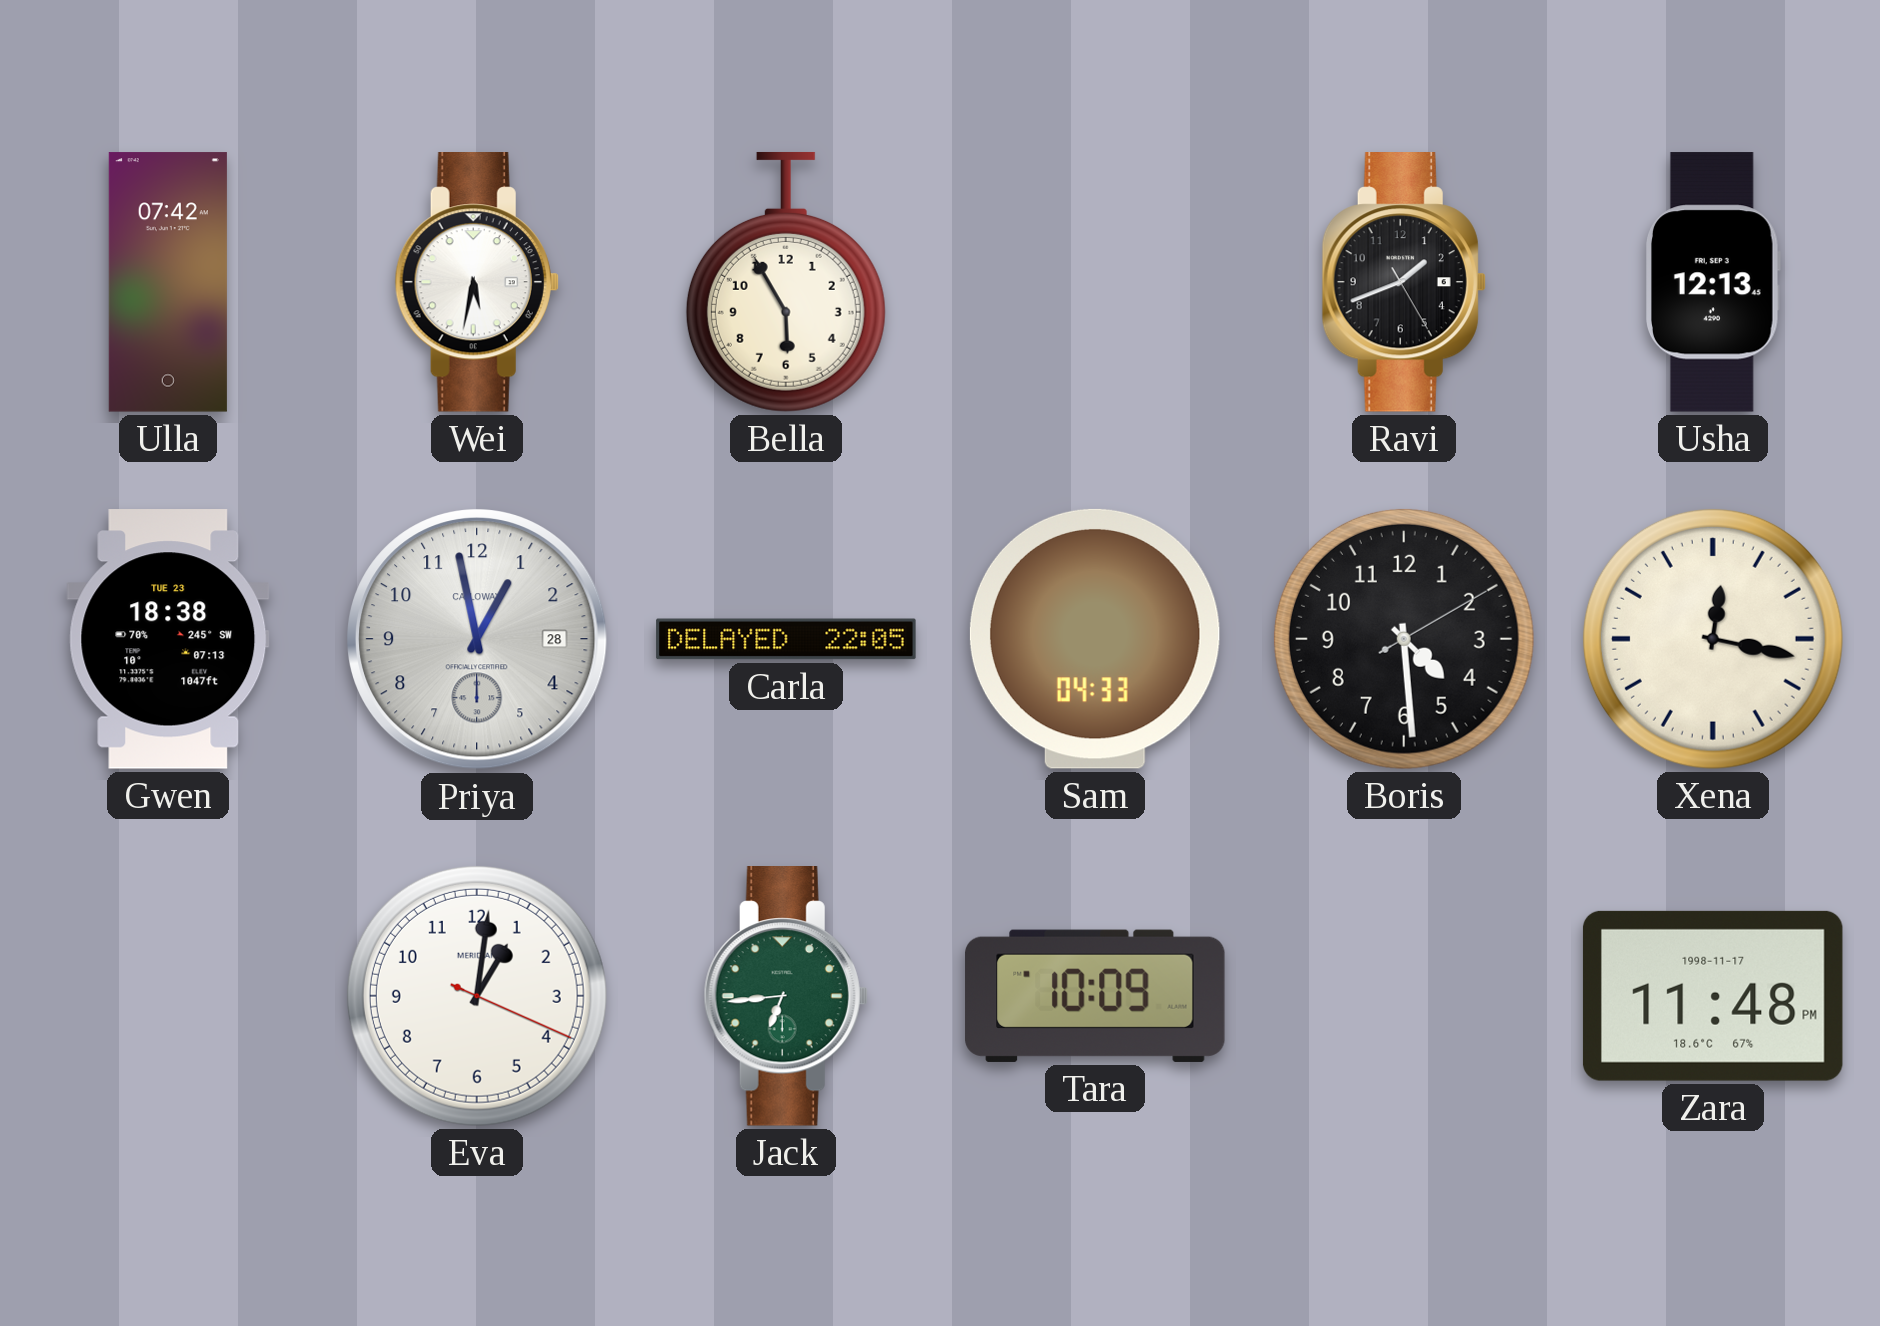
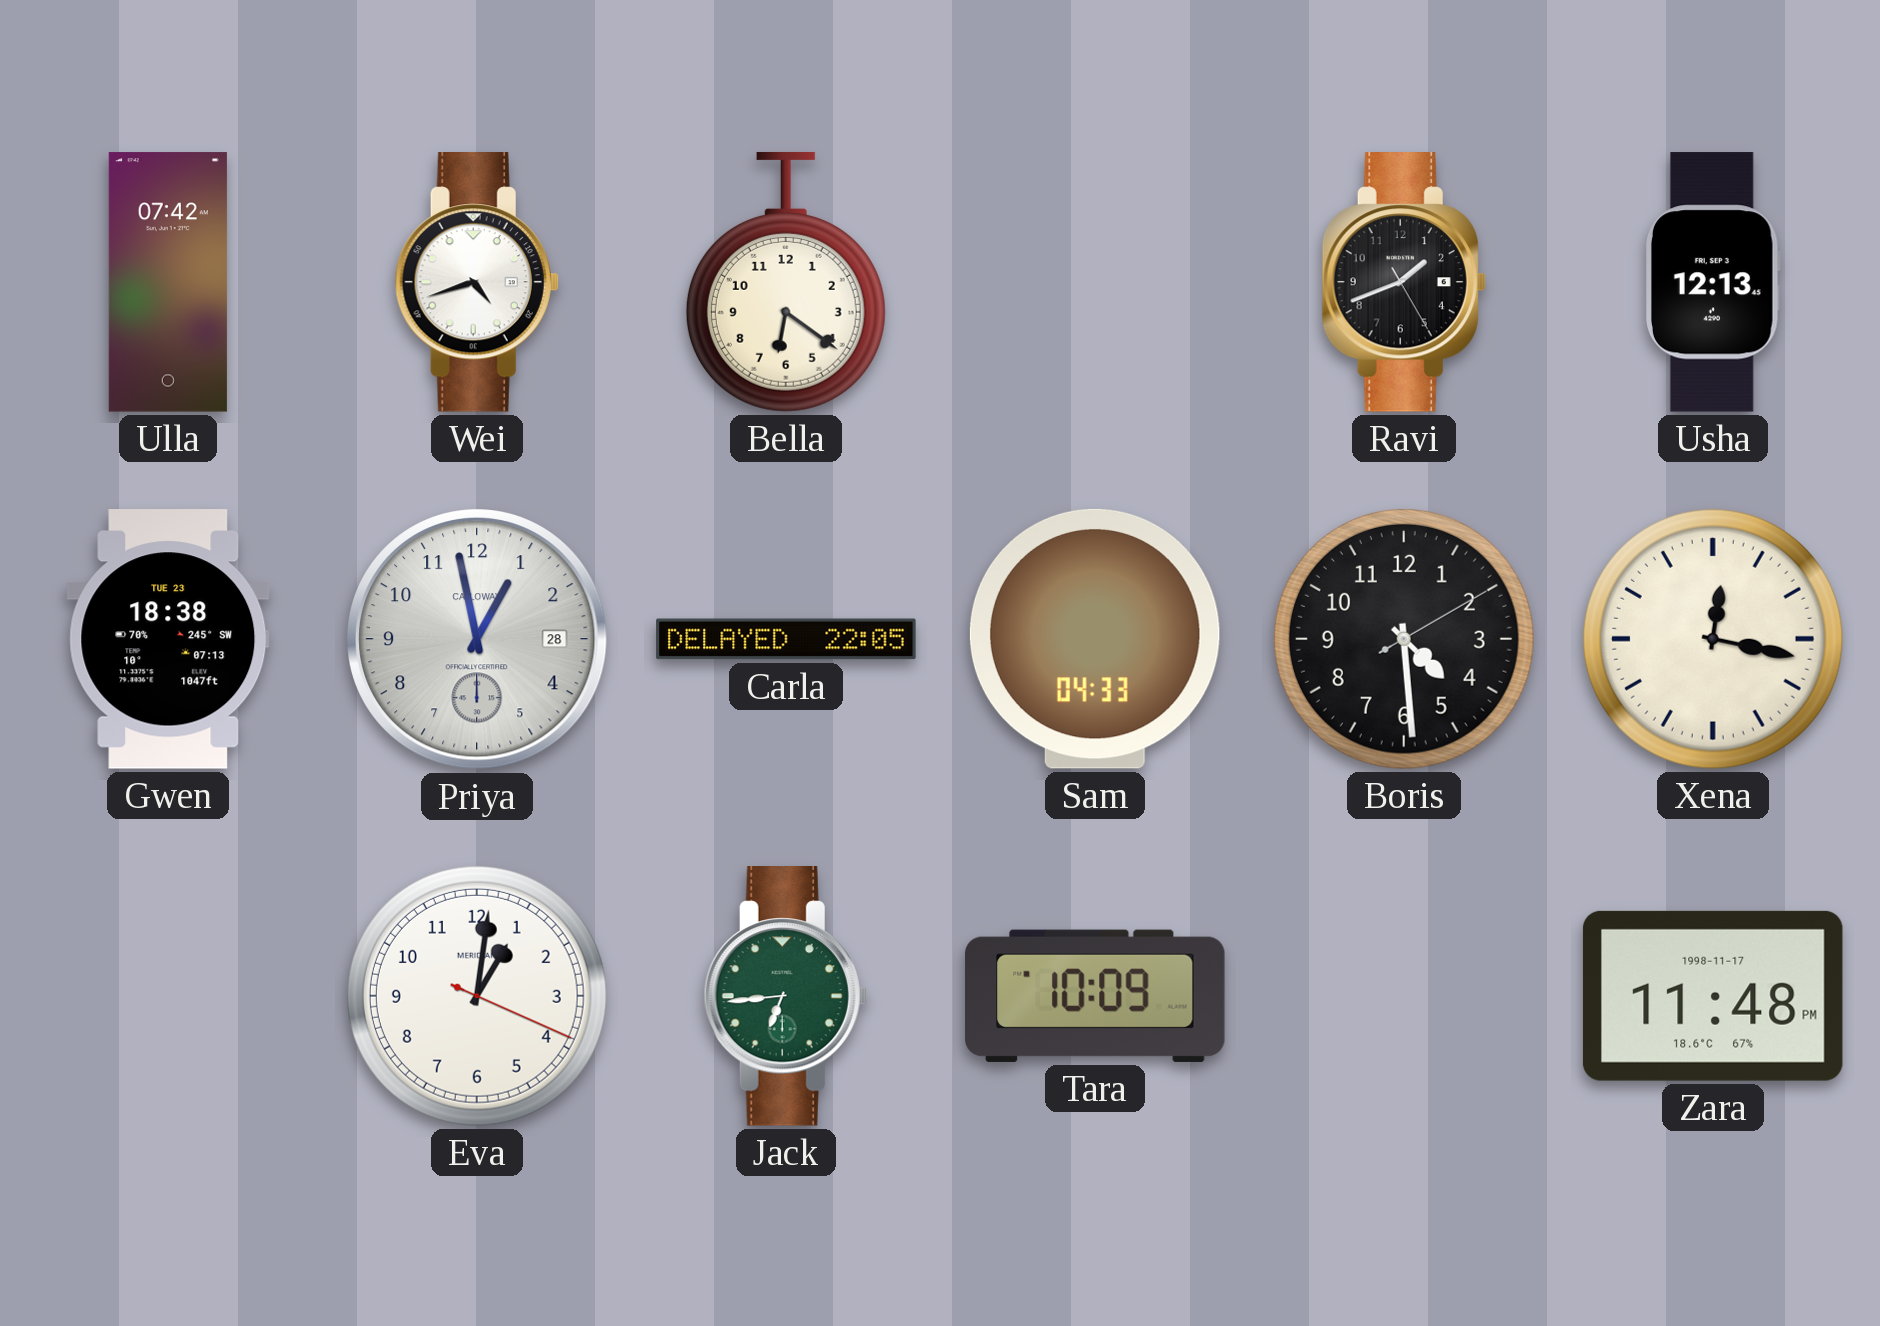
Wei: 5:32 -> 4:42 (477, 283)
Bella: 5:55 -> 6:21 (786, 282)
